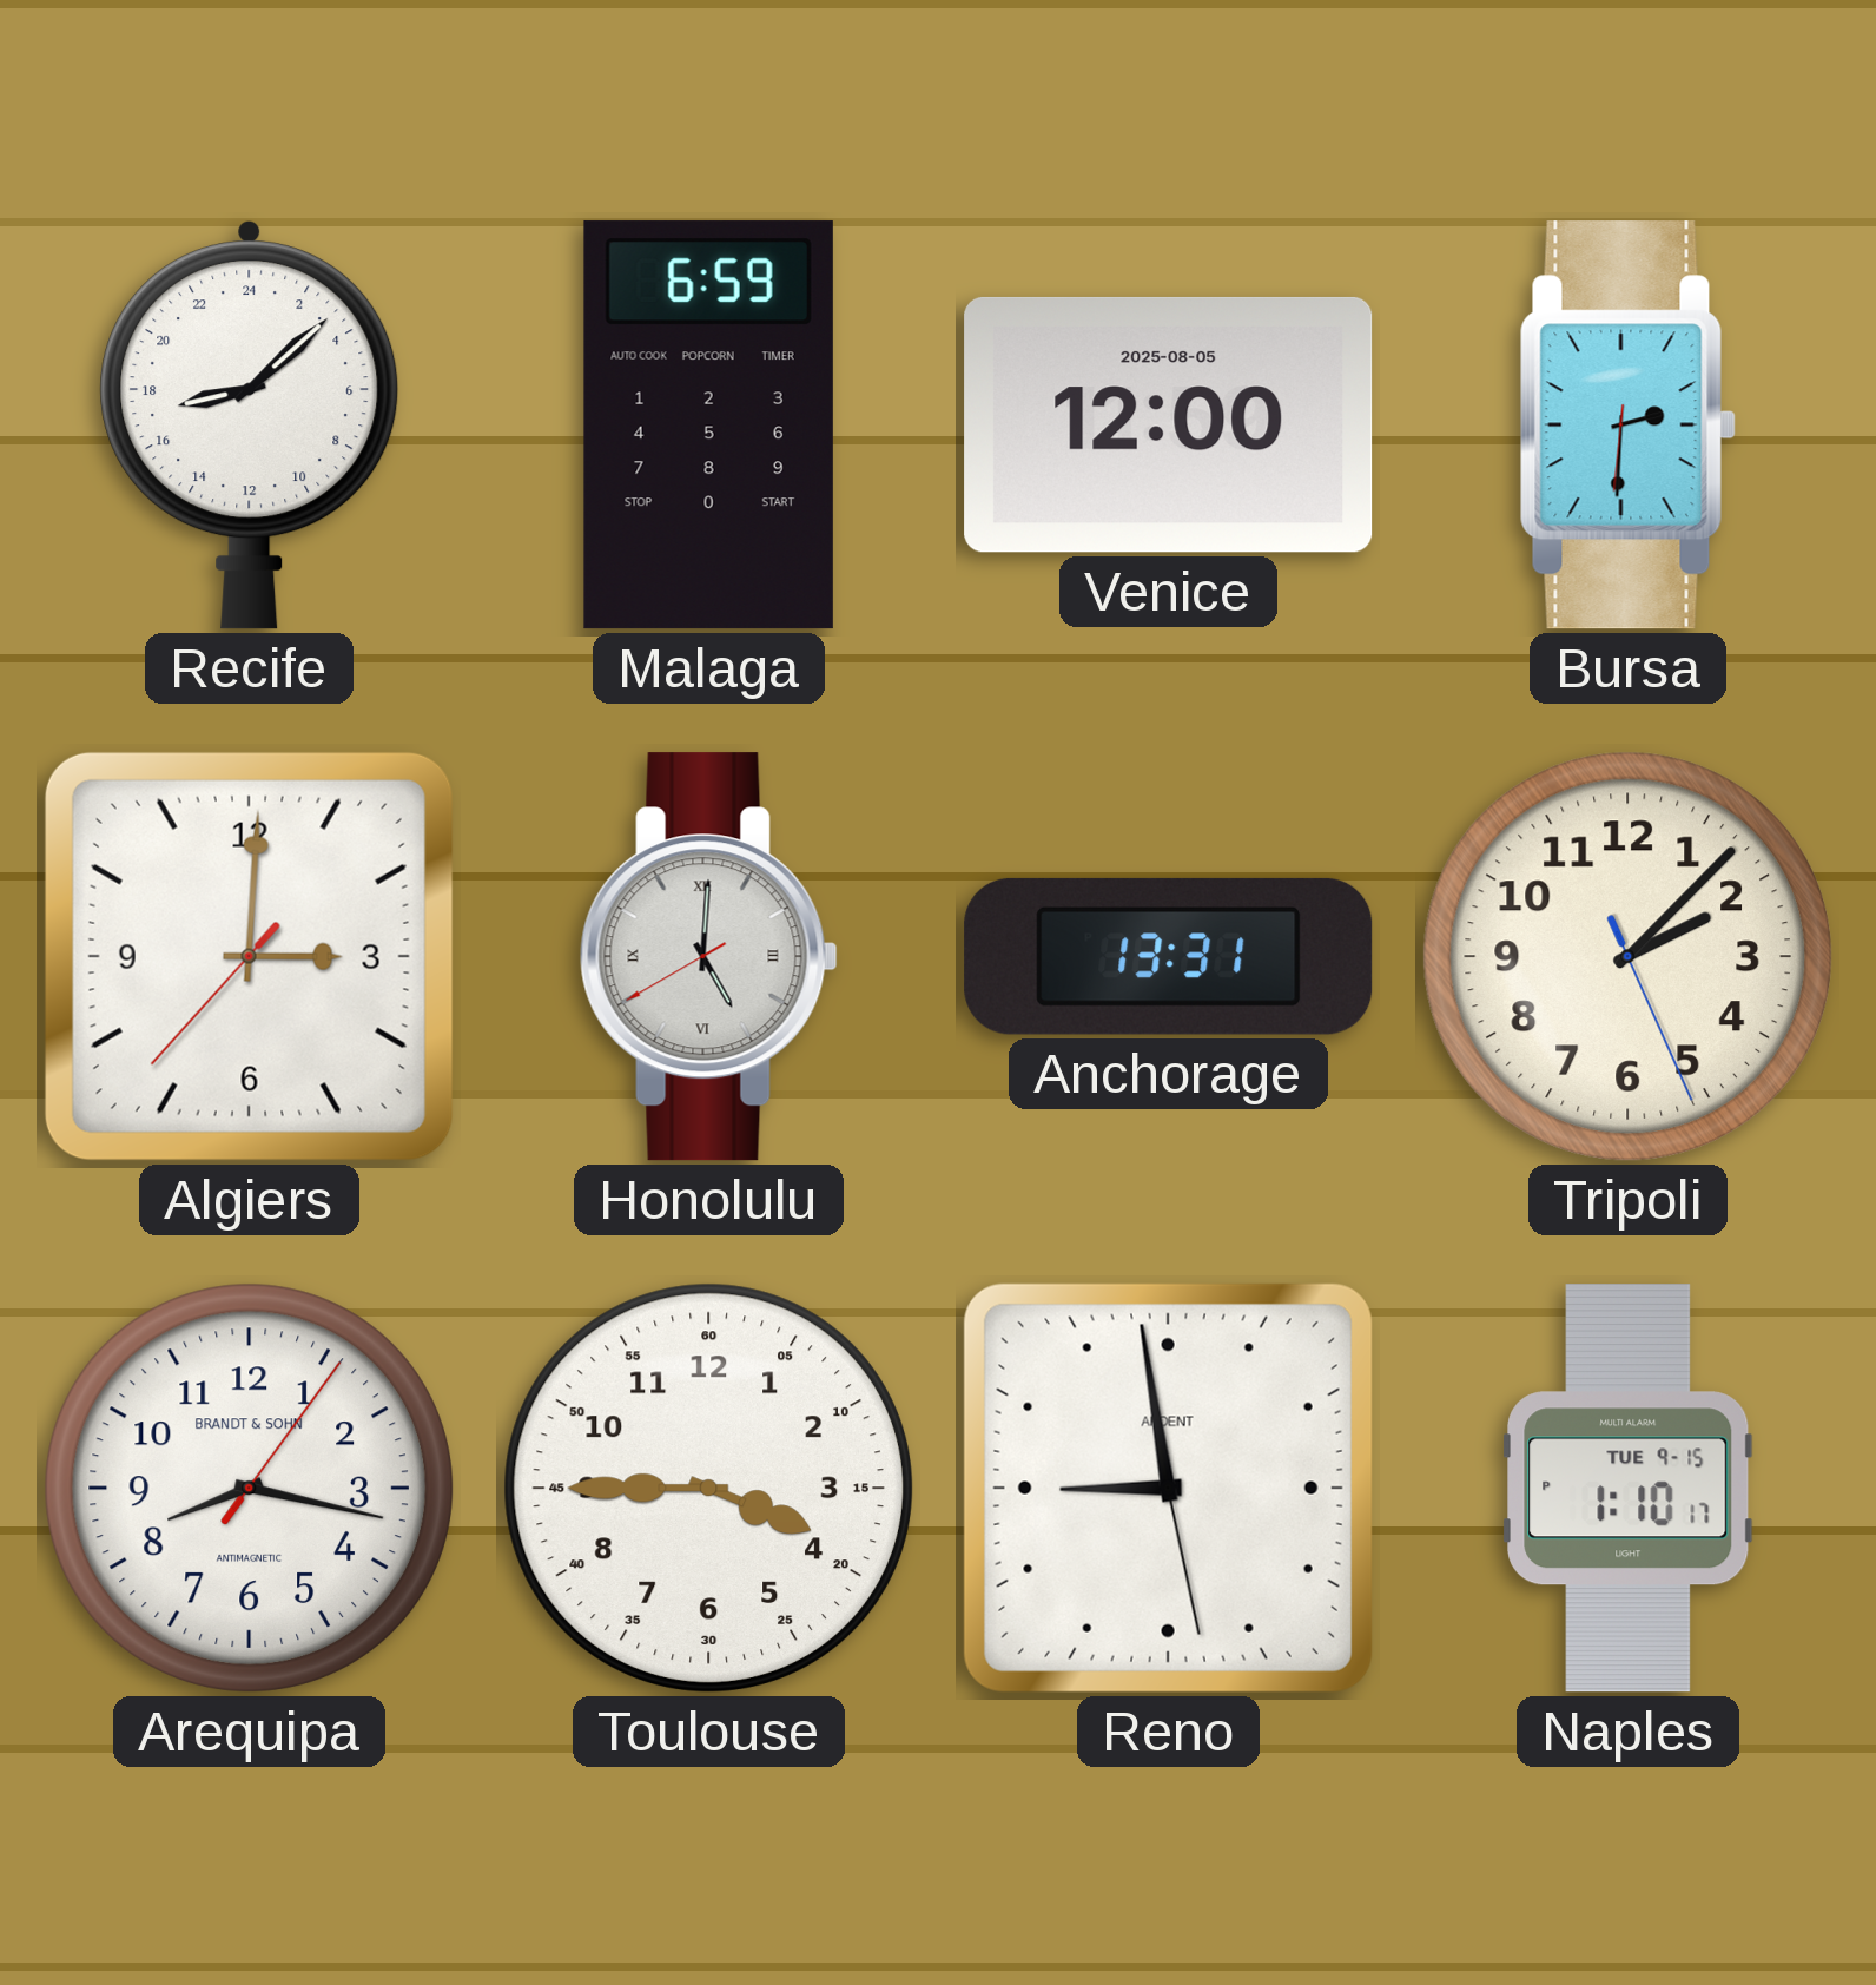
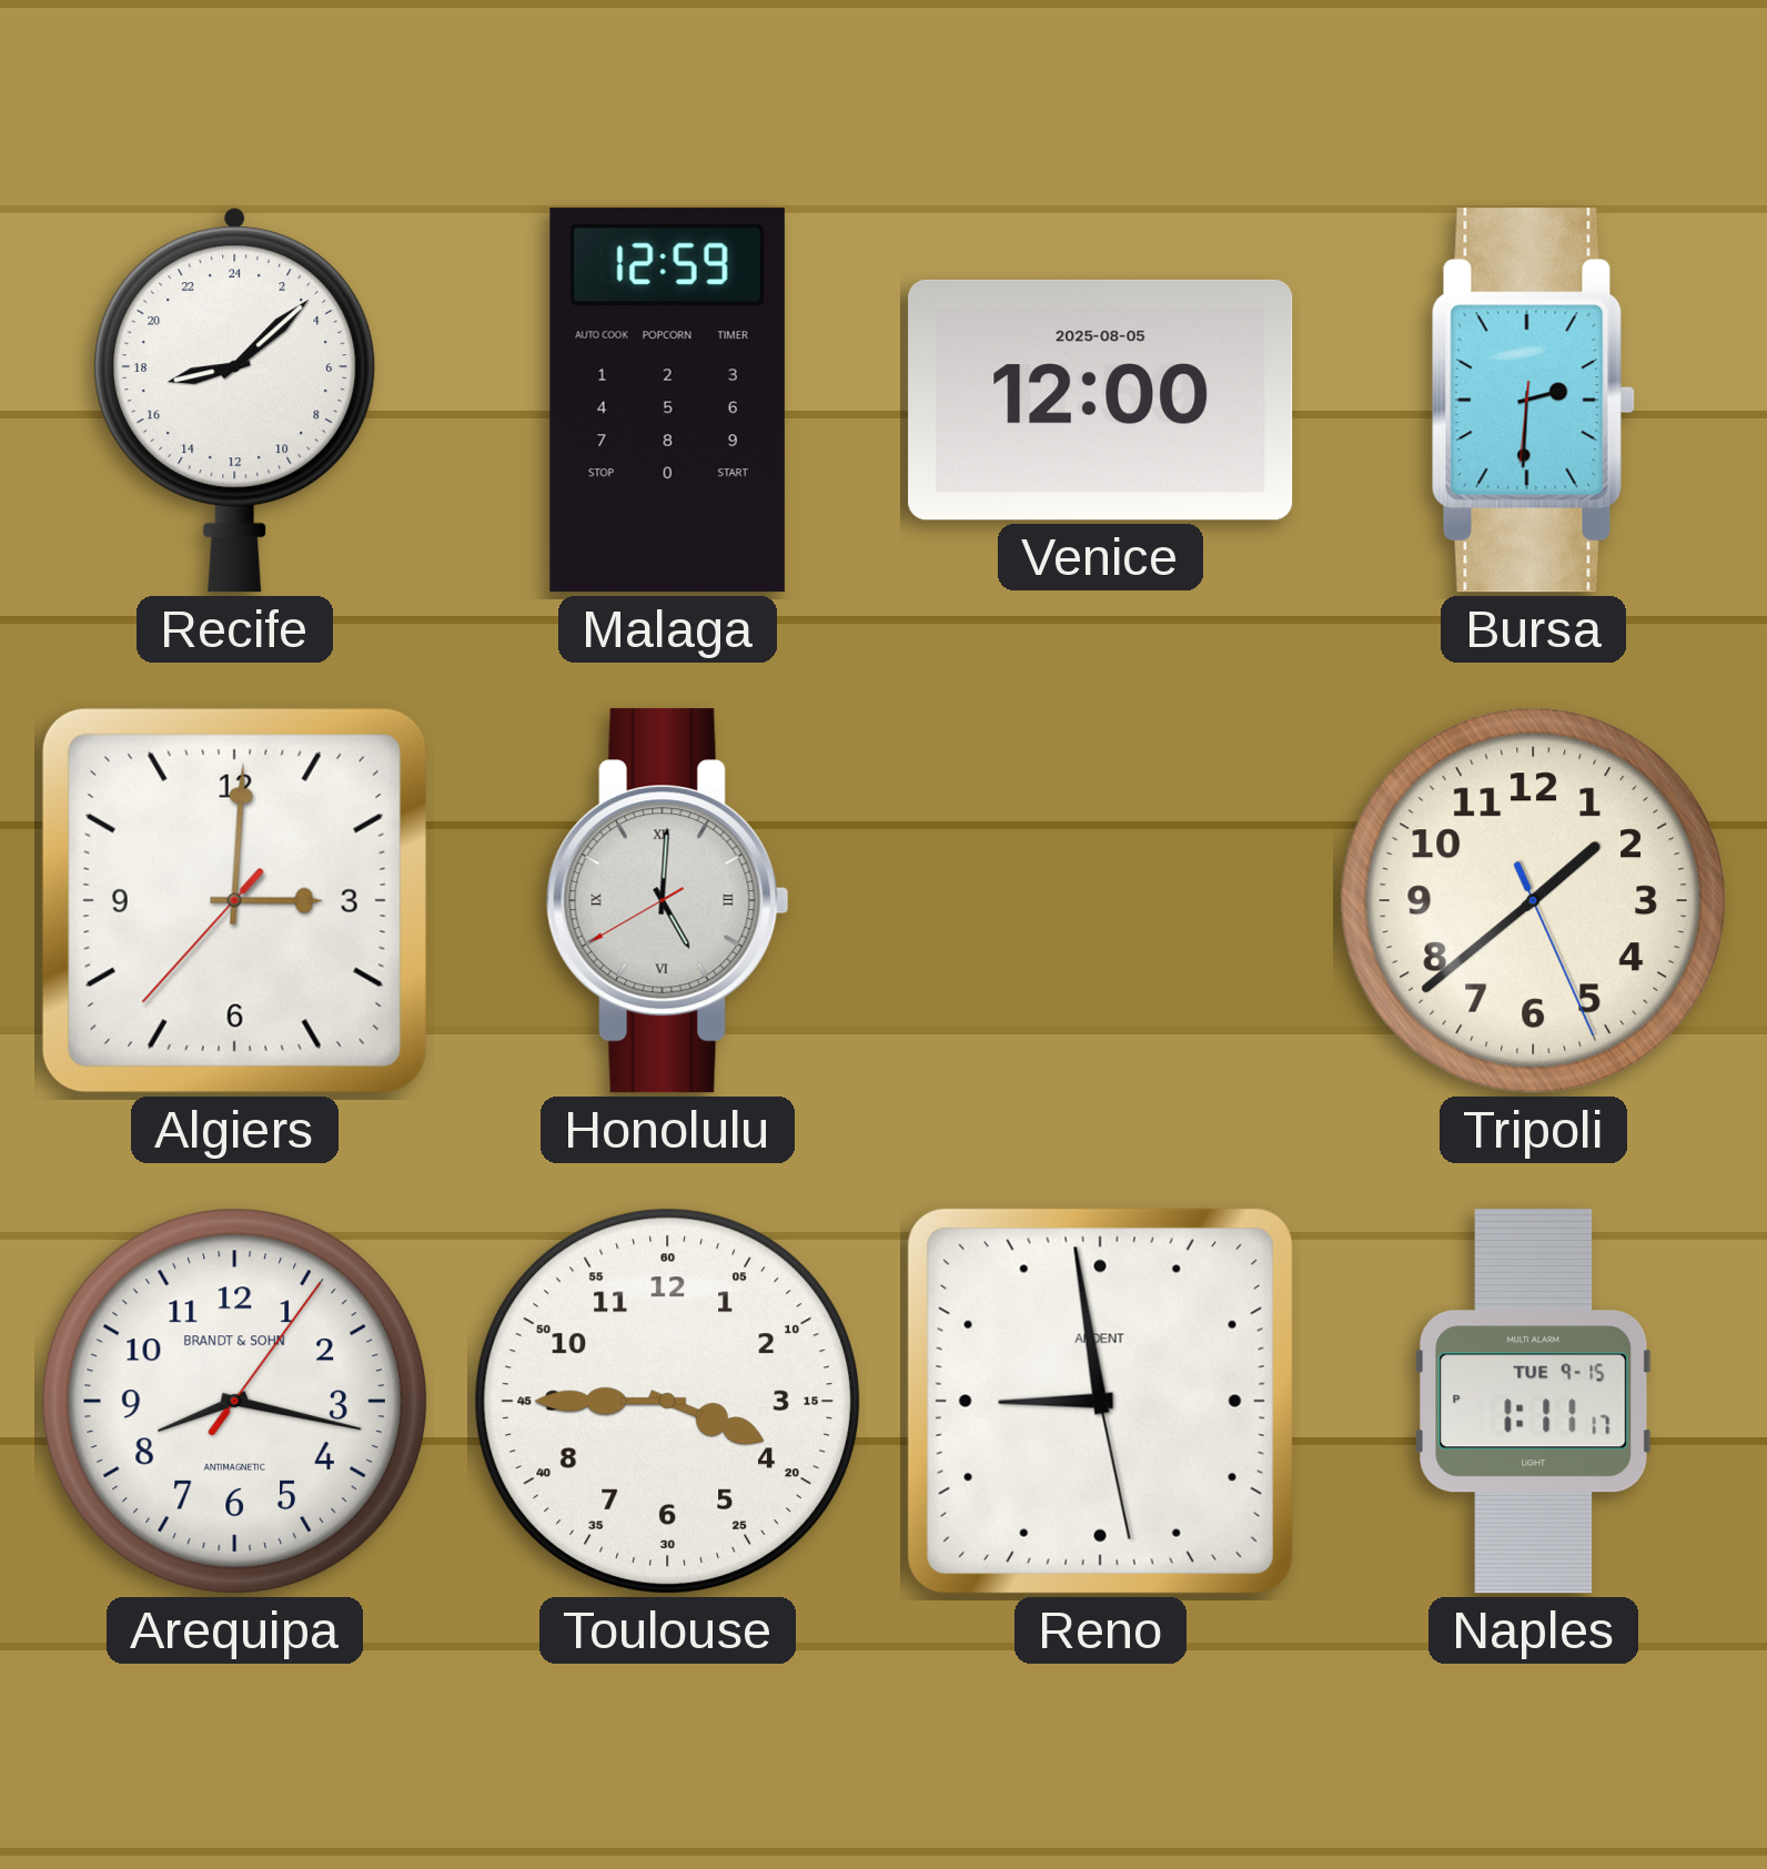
Malaga: 6:59 -> 12:59 (667, 401)
Anchorage: 13:31 -> none (1169, 956)
Tripoli: 2:07 -> 1:38 (1533, 900)
Naples: 1:10 -> 1:11 (1534, 1402)
